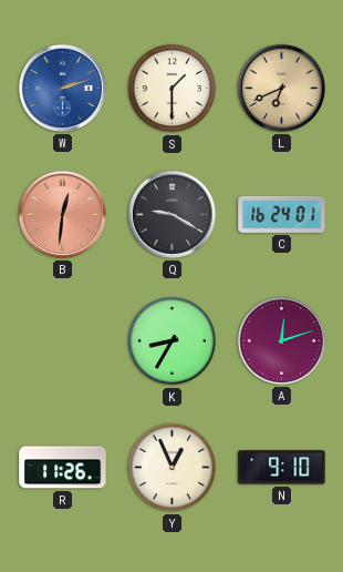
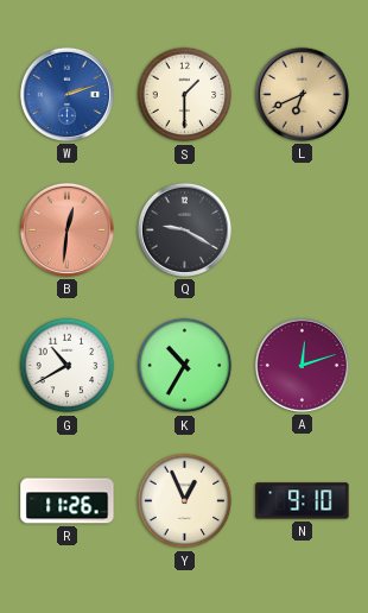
C: 16:24 -> none (282, 214)
G: none -> 10:40 (68, 366)
K: 8:35 -> 10:35 (185, 366)
